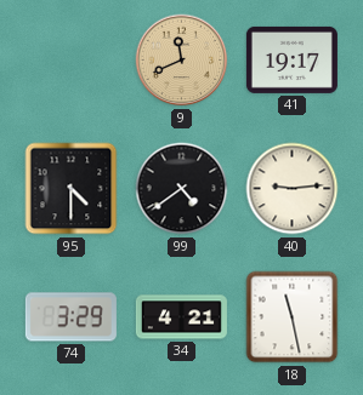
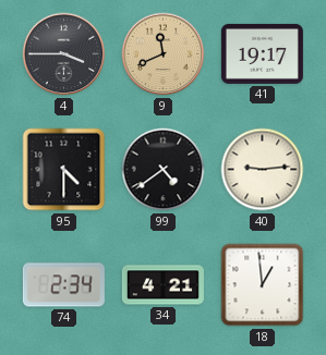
4: none -> 3:45 (64, 54)
74: 3:29 -> 2:34 (63, 285)
18: 11:28 -> 12:59 (263, 285)
